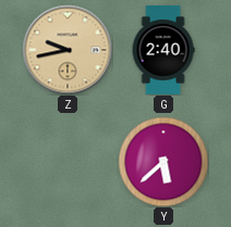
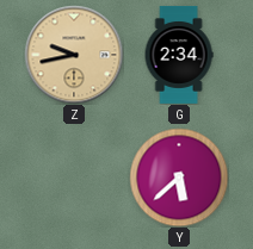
G: 2:40 -> 2:34 (179, 55)
